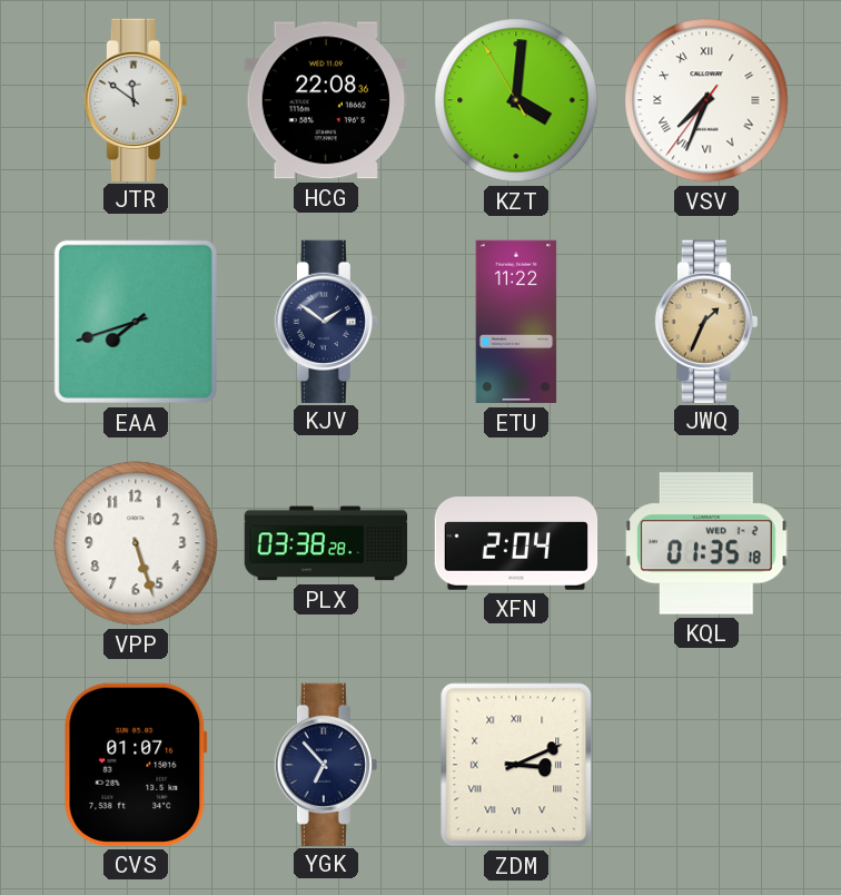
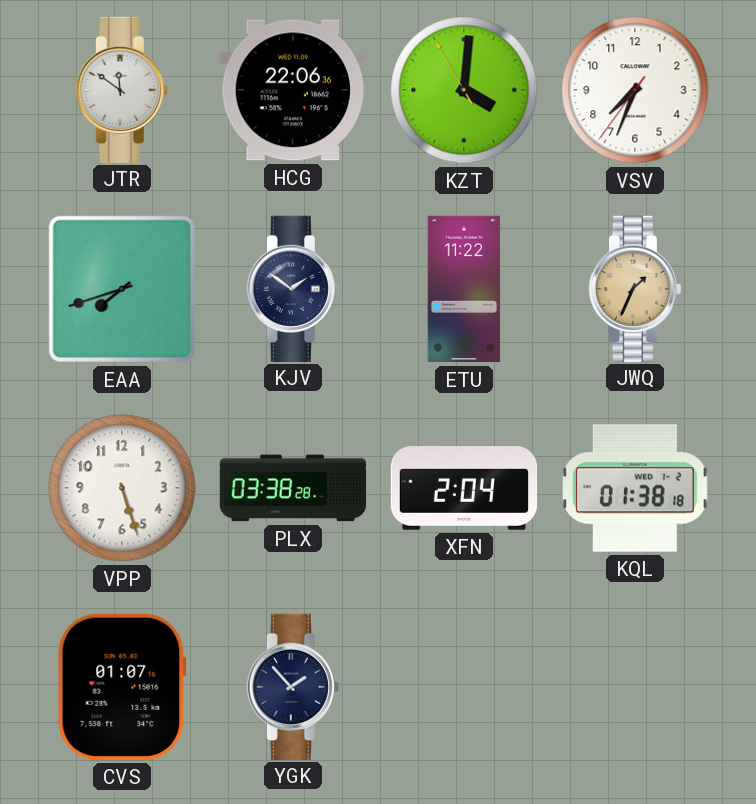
HCG: 22:08 -> 22:06 (293, 90)
VSV numerals: Roman -> Arabic (635, 90)
KQL: 01:35 -> 01:38 (636, 488)
YGK: 6:53 -> 1:53 (293, 686)
ZDM: 3:11 -> none (516, 765)
